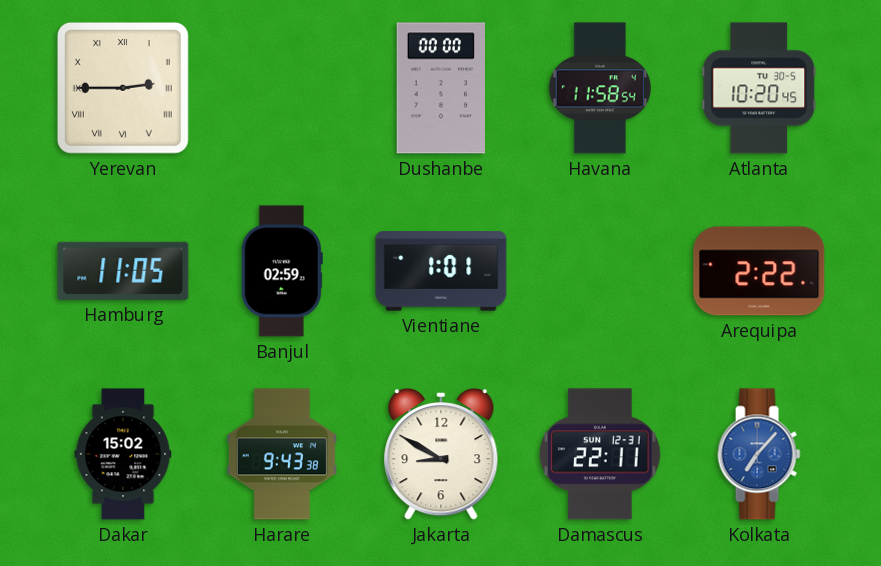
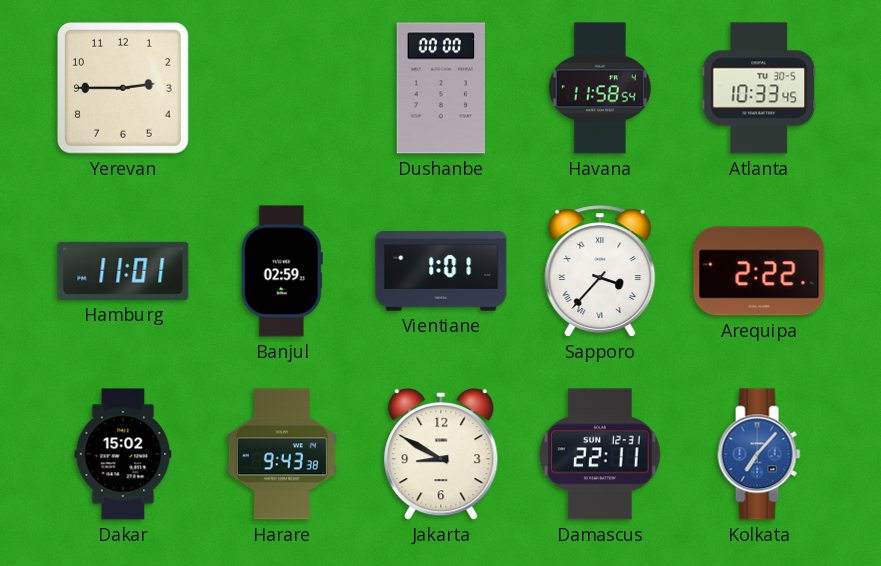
Yerevan numerals: Roman -> Arabic (123, 88)
Atlanta: 10:20 -> 10:33 (759, 88)
Hamburg: 11:05 -> 11:01 (123, 271)
Sapporo: none -> 3:37 (600, 271)
